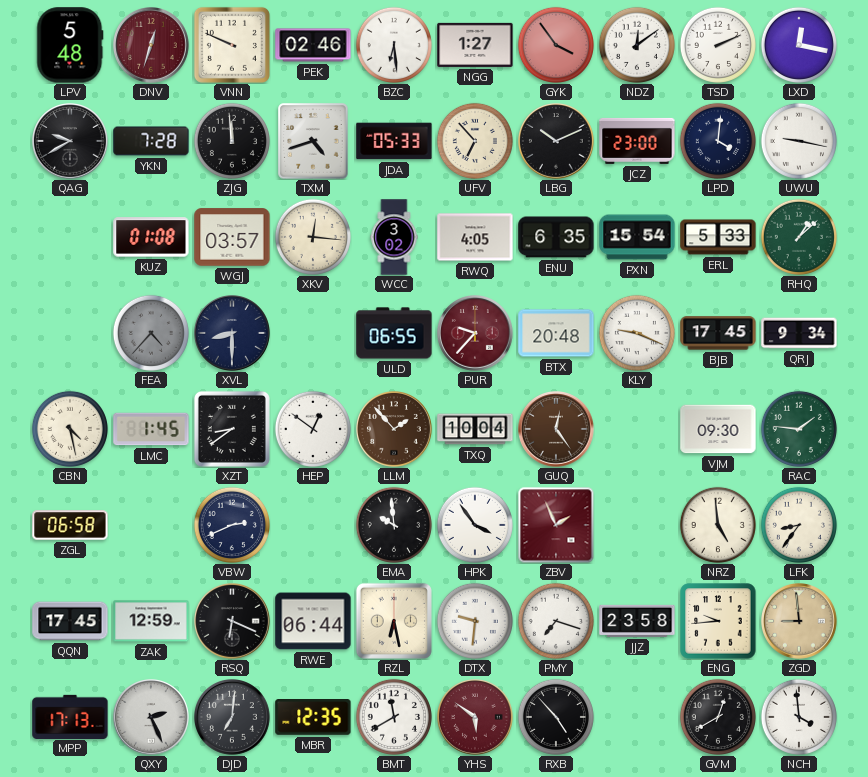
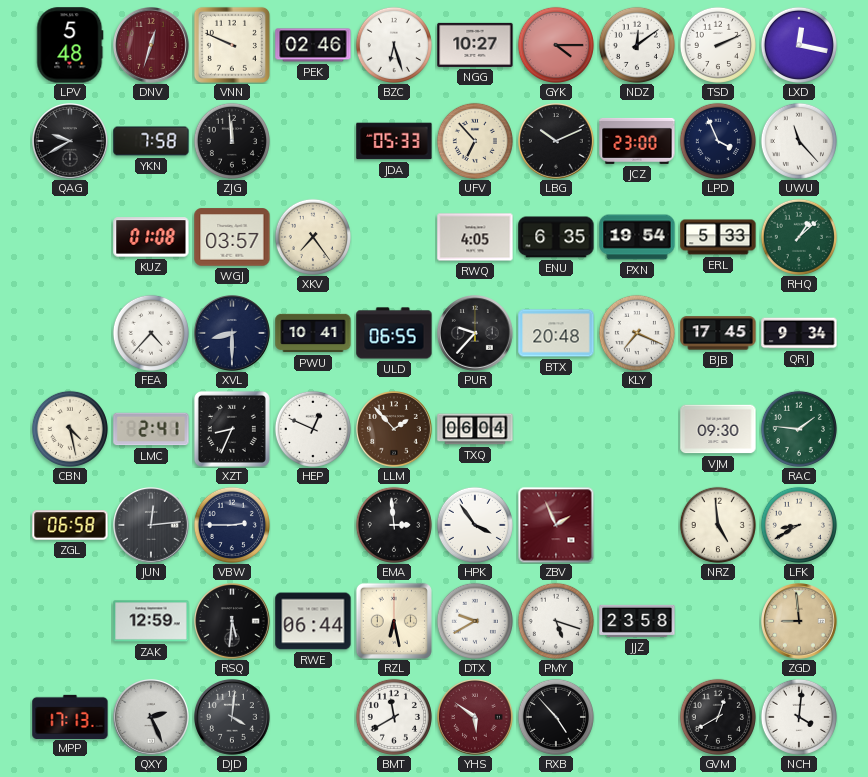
BZC: 6:29 -> 6:27 (394, 45)
NGG: 1:27 -> 10:27 (475, 45)
GYK: 3:54 -> 4:15 (556, 45)
YKN: 7:28 -> 7:58 (151, 141)
TXM: 4:42 -> none (313, 141)
LPD: 4:01 -> 3:56 (718, 141)
UWU: 9:17 -> 11:23 (799, 141)
XKV: 12:16 -> 7:24 (313, 237)
WCC: 3:02 -> none (394, 237)
PXN: 15:54 -> 19:54 (637, 237)
FEA dial: grey -> white (151, 333)
PWU: none -> 10:41 (313, 333)
PUR dial: burgundy -> black (476, 334)
KLY: 9:19 -> 7:19 (637, 333)
LMC: 1:45 -> 2:41 (151, 429)
XZT: 8:39 -> 8:34 (232, 429)
HEP: 12:51 -> 12:49 (313, 429)
TXQ: 10:04 -> 06:04 (475, 429)
GUQ: 12:24 -> none (557, 430)
JUN: none -> 12:14 (152, 526)
VBW: 2:41 -> 2:45 (232, 525)
EMA: 9:59 -> 2:59 (394, 525)
LFK: 8:36 -> 8:40 (799, 525)
QQN: 17:45 -> none (70, 621)
RSQ: 6:19 -> 5:31 (233, 622)
DTX: 9:31 -> 9:40 (475, 621)
PMY: 7:18 -> 5:18 (556, 621)
ENG: 9:44 -> none (718, 621)
DJD: 7:01 -> 4:01 (233, 718)
MBR: 12:35 -> none (313, 718)
NCH: 3:59 -> 4:01 (799, 717)
